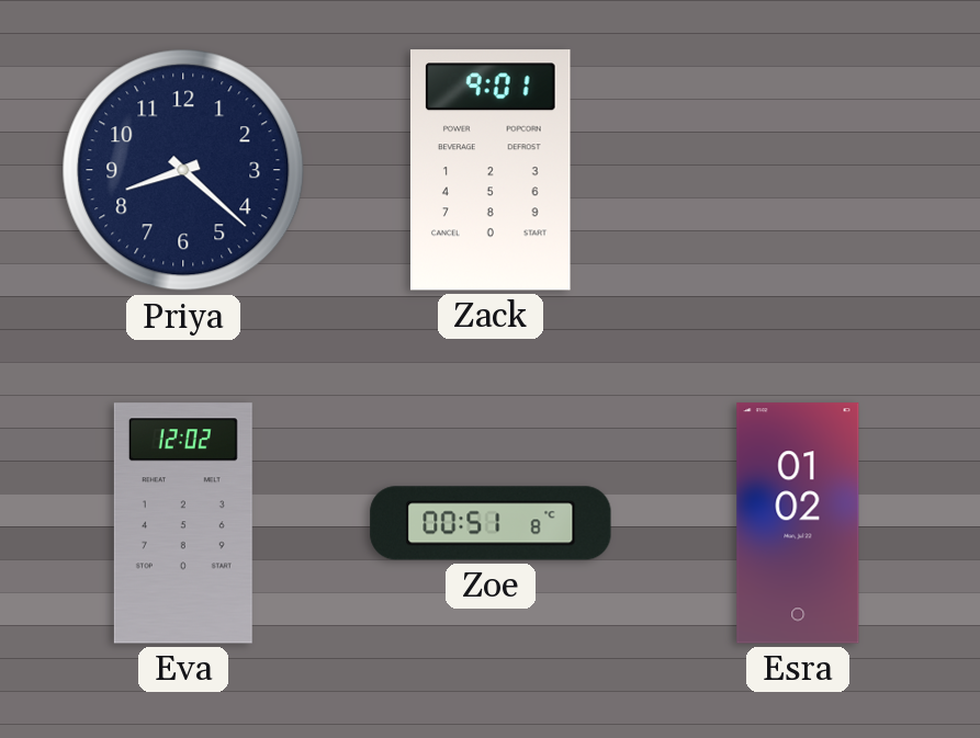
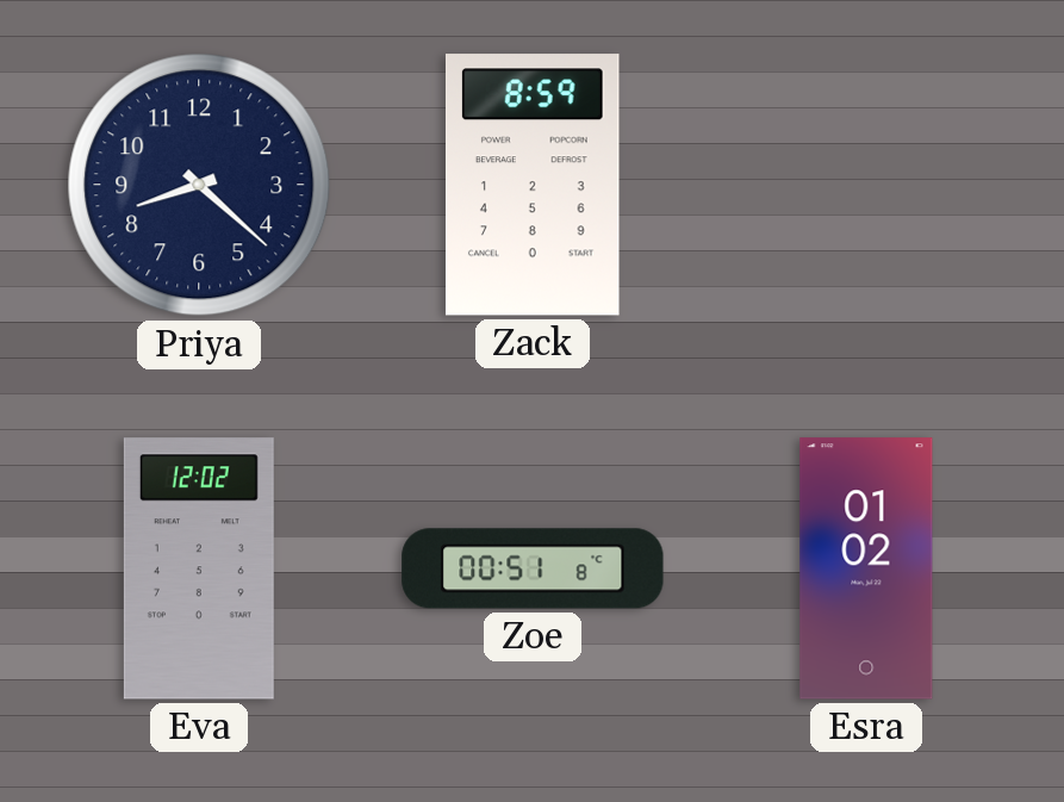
Zack: 9:01 -> 8:59 (533, 185)
